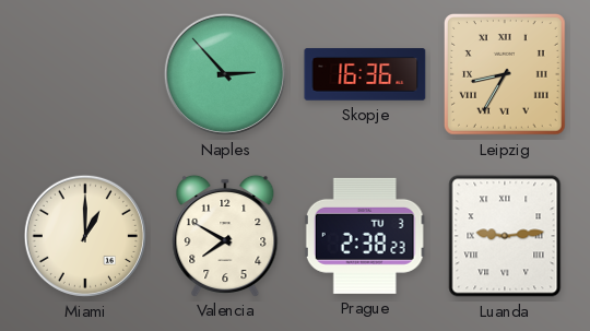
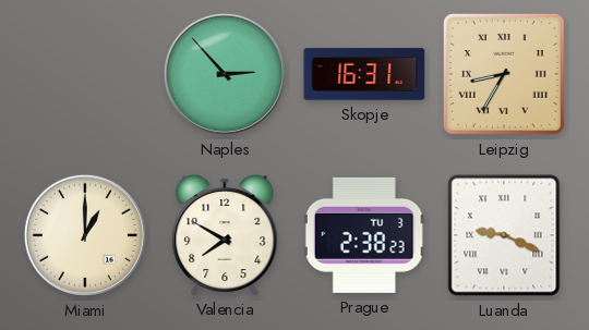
Skopje: 16:36 -> 16:31 (364, 74)
Luanda: 9:14 -> 9:19 (504, 235)
